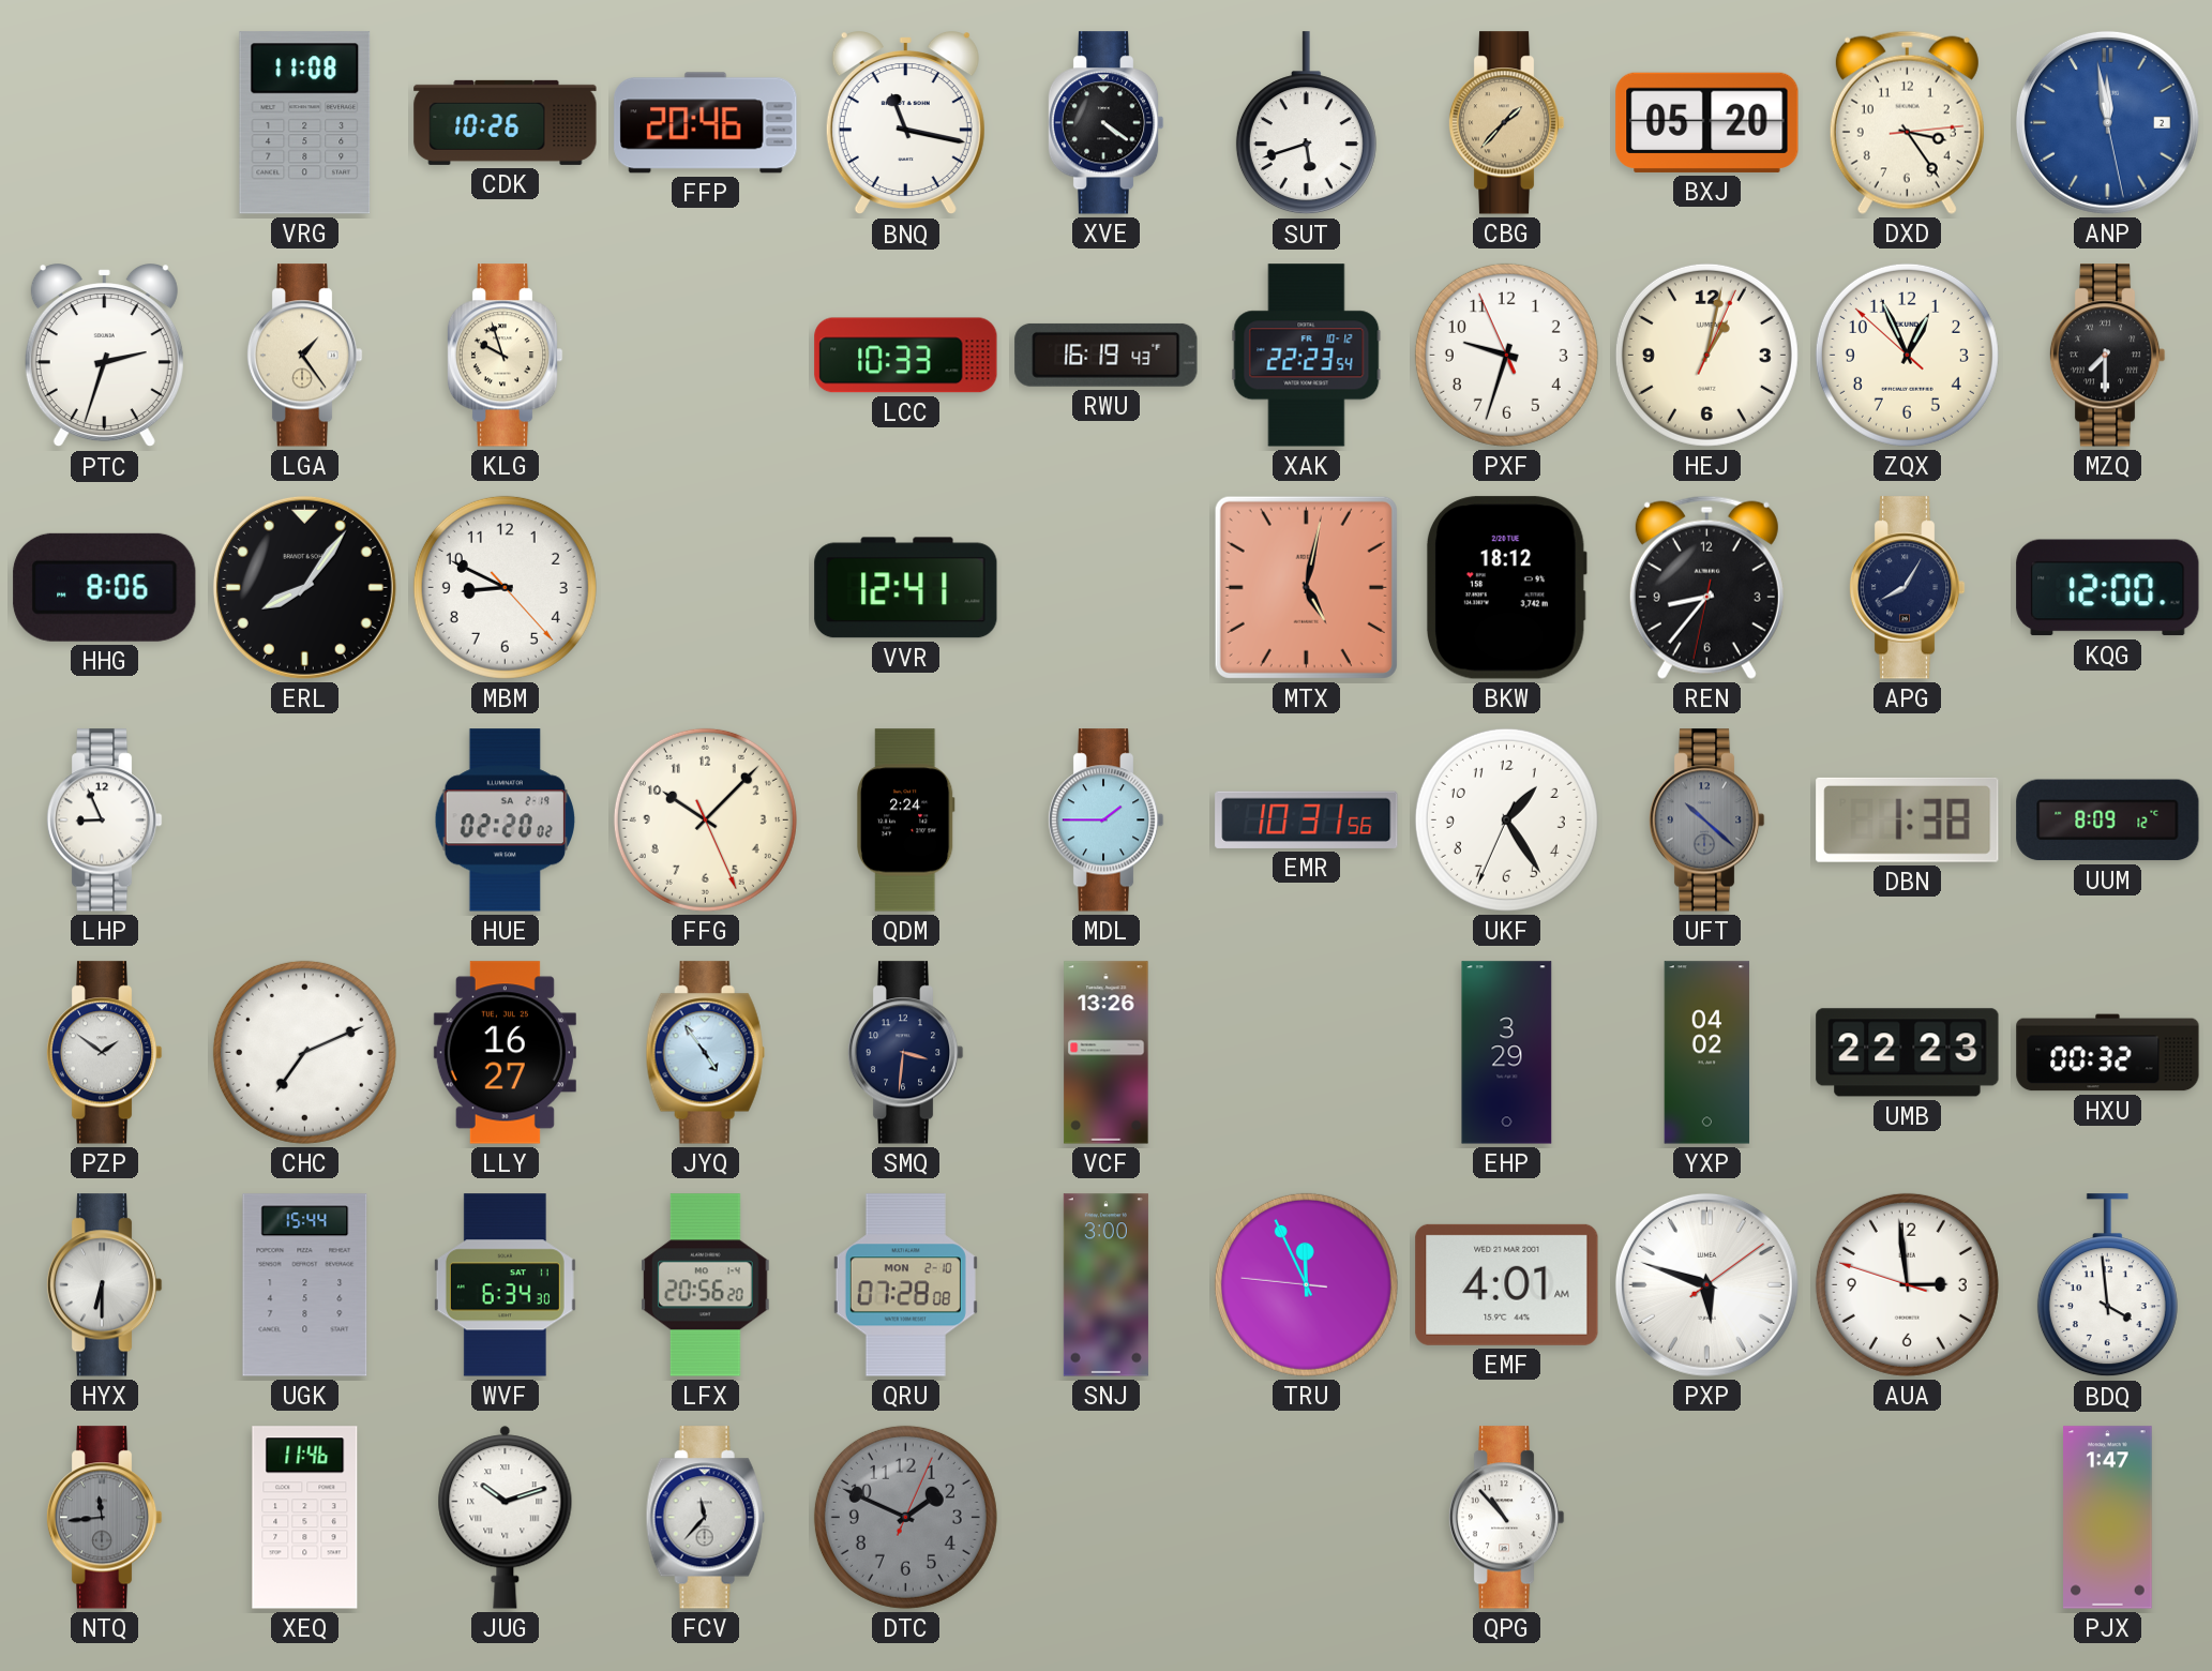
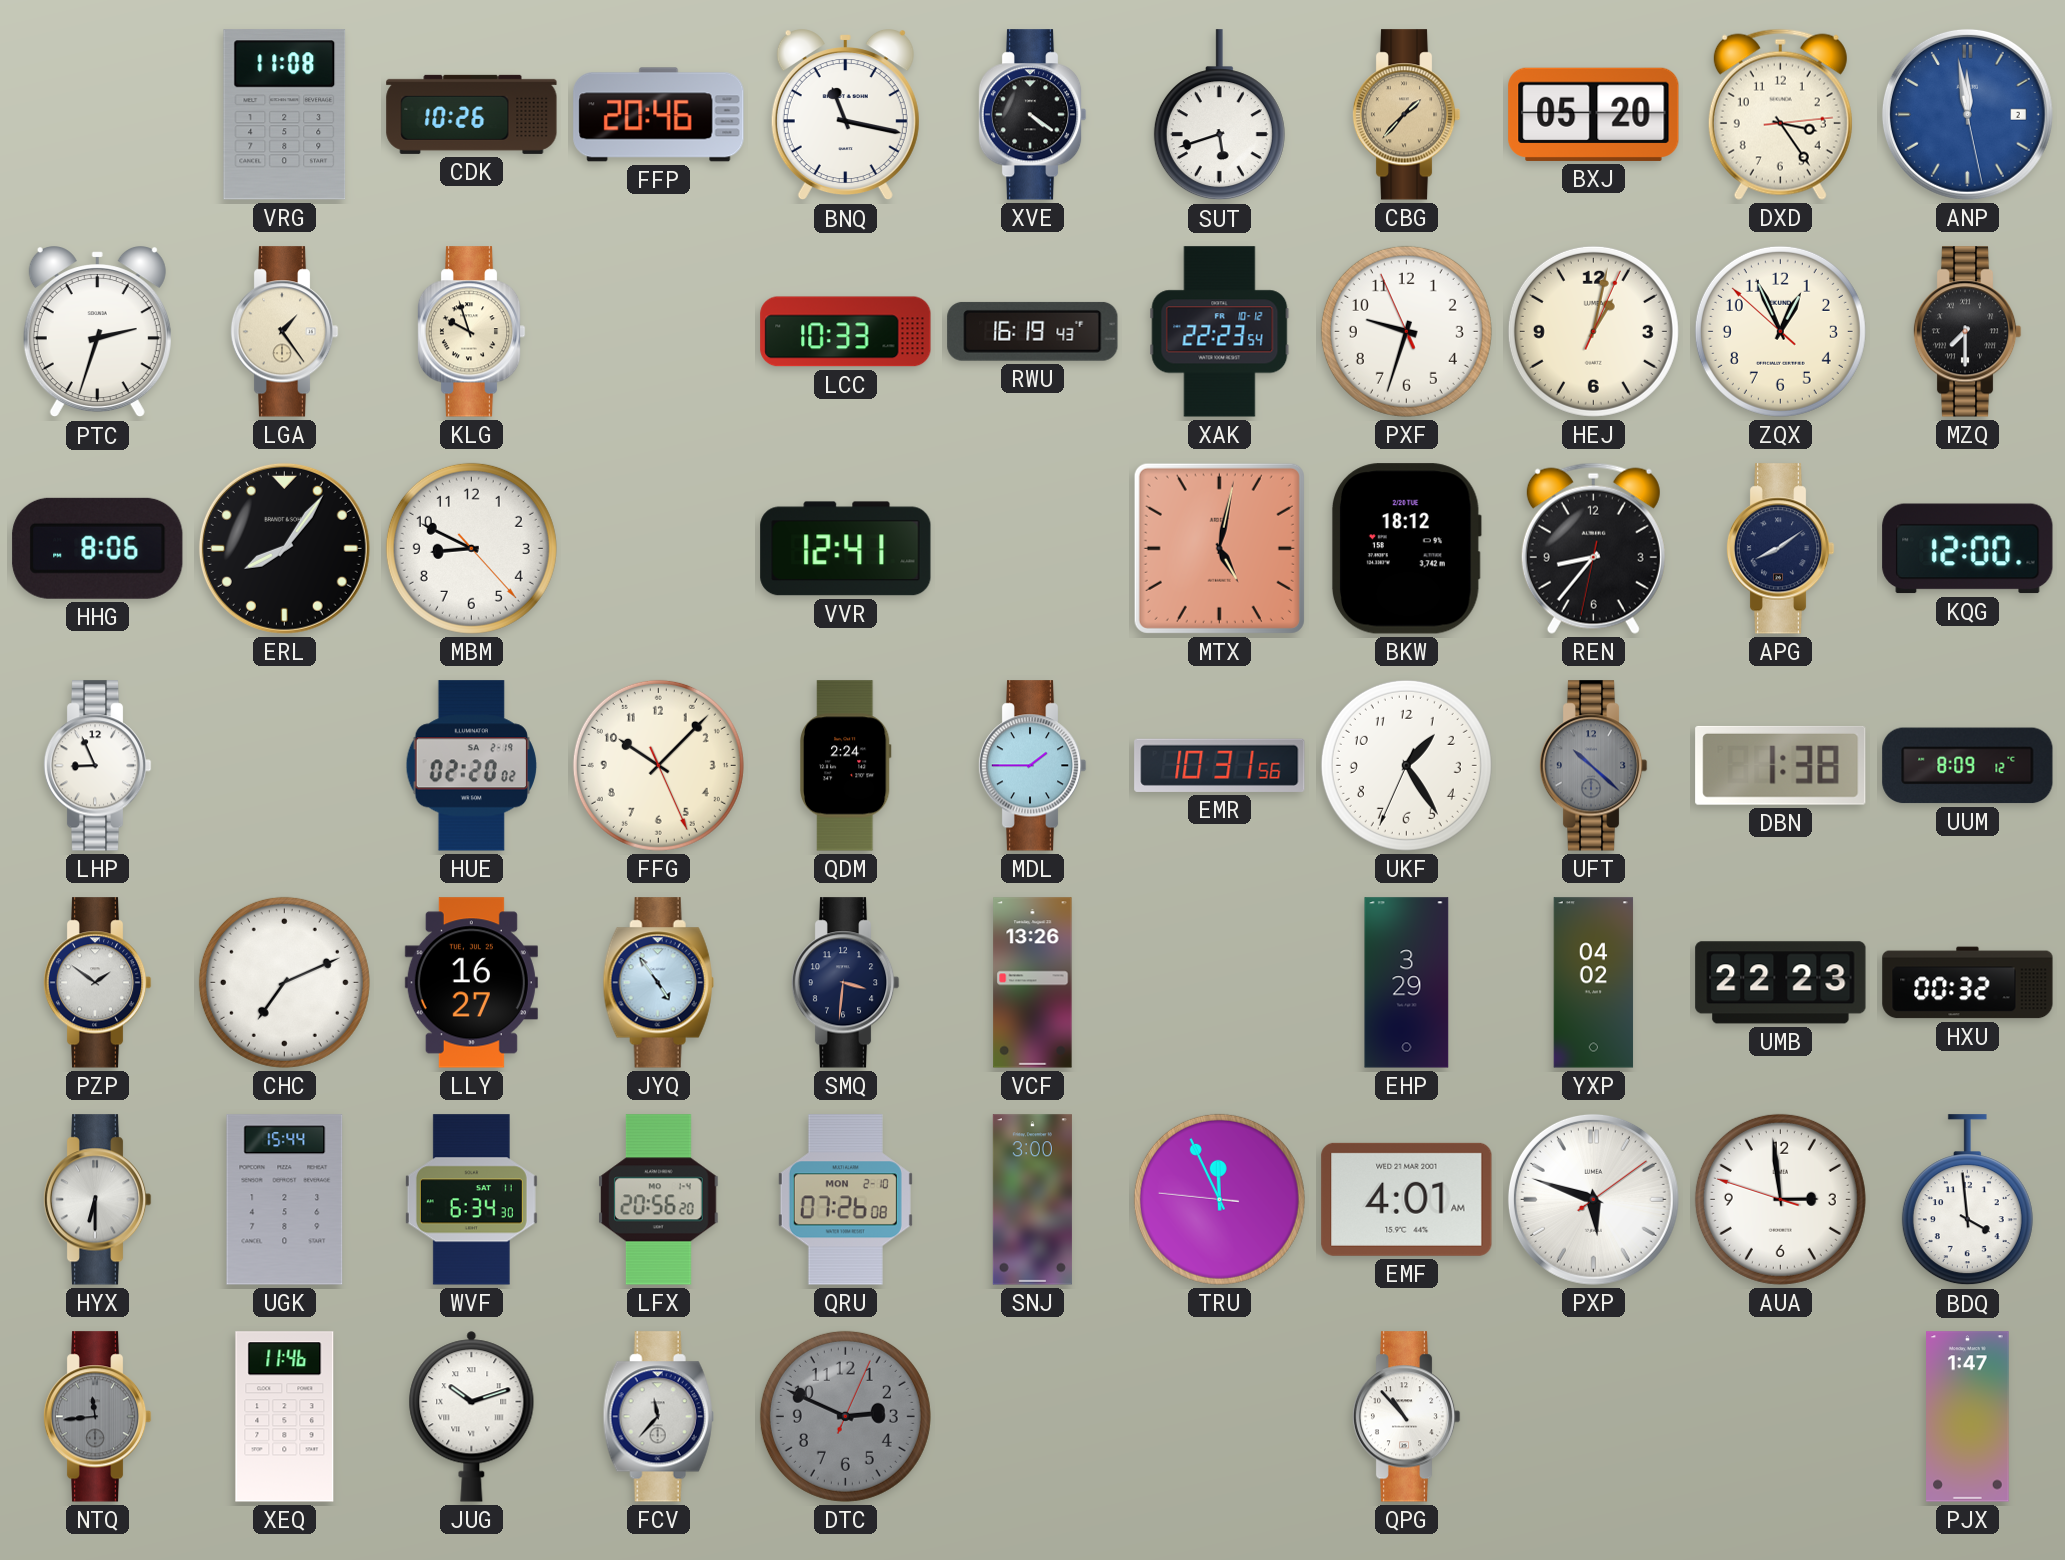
APG: 8:05 -> 8:09 (1780, 549)
QRU: 07:28 -> 07:26 (845, 1200)
DTC: 1:49 -> 2:49 (845, 1416)
